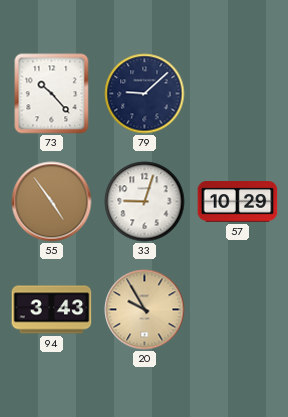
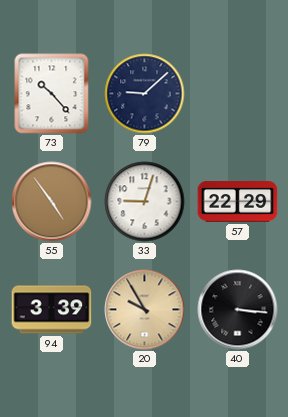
57: 10:29 -> 22:29 (238, 202)
94: 3:43 -> 3:39 (52, 310)
40: none -> 3:16 (238, 310)
